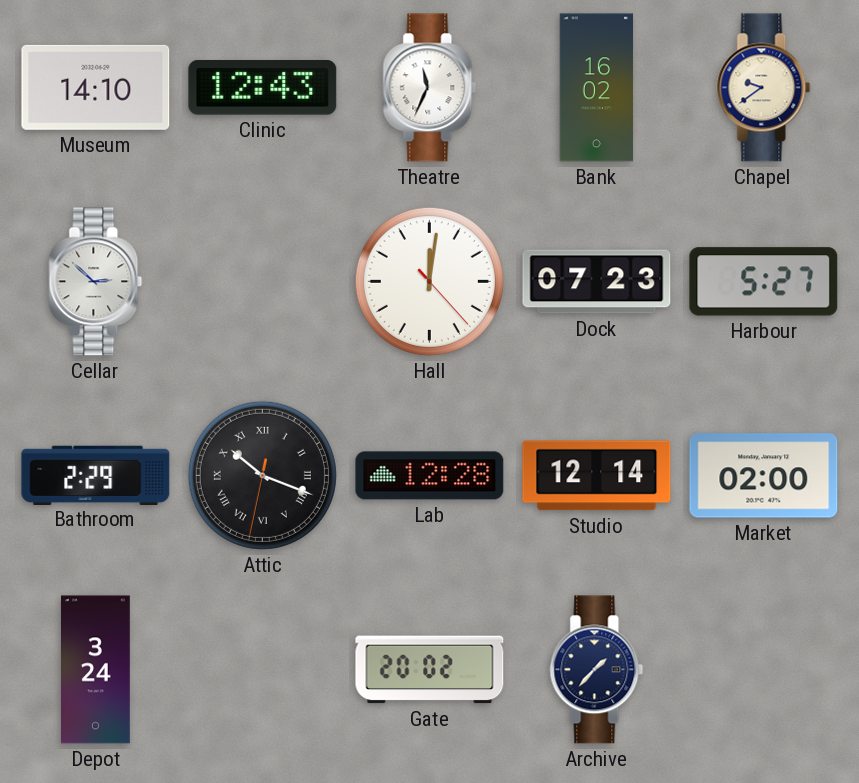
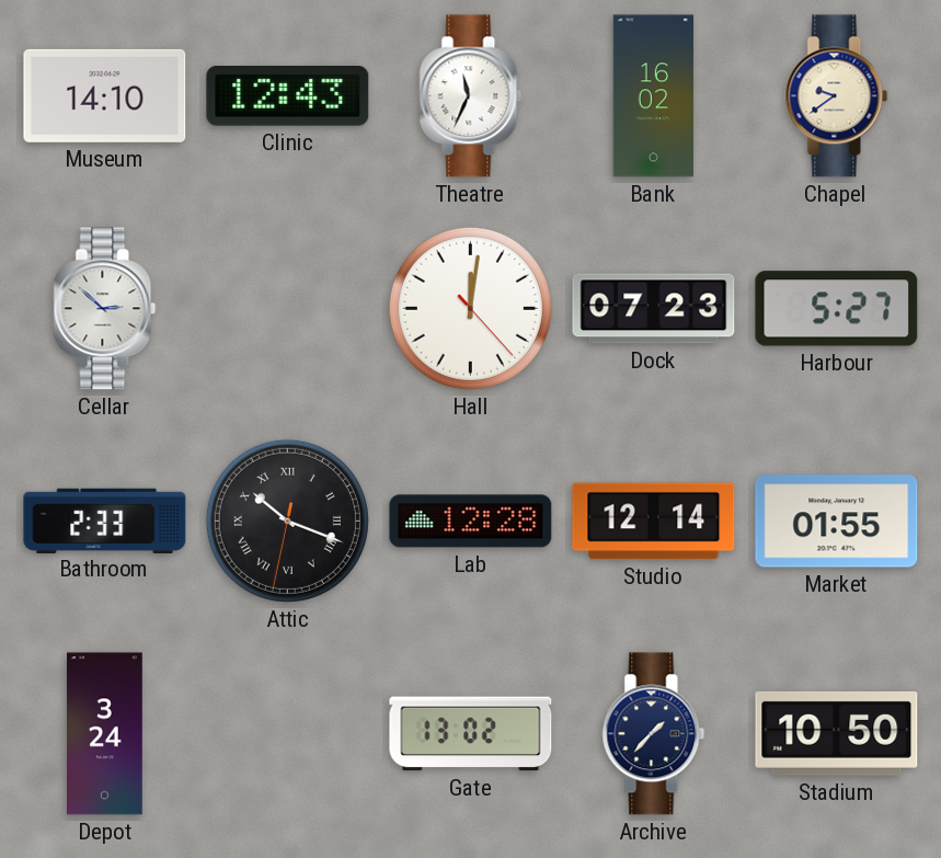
Bathroom: 2:29 -> 2:33 (105, 520)
Market: 02:00 -> 01:55 (837, 522)
Gate: 20:02 -> 13:02 (471, 734)
Stadium: none -> 10:50 (837, 734)
